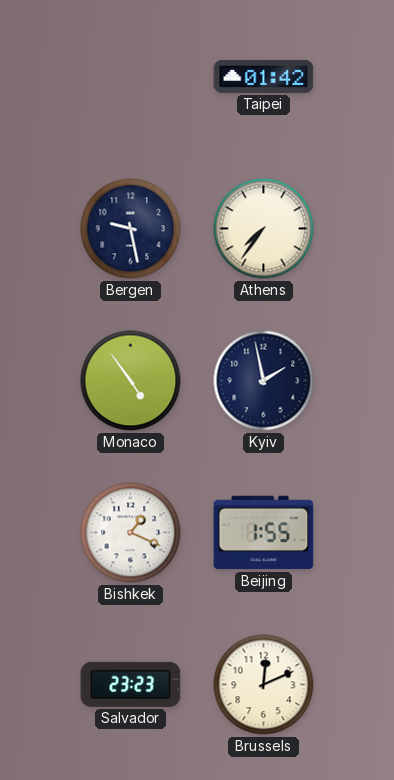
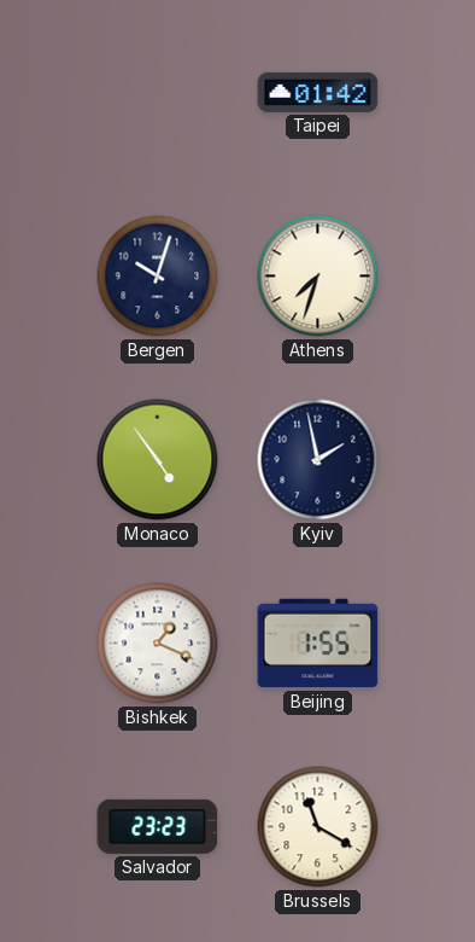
Bergen: 9:28 -> 10:03 (158, 277)
Athens: 7:36 -> 7:33 (318, 277)
Brussels: 12:11 -> 11:20 (318, 827)
